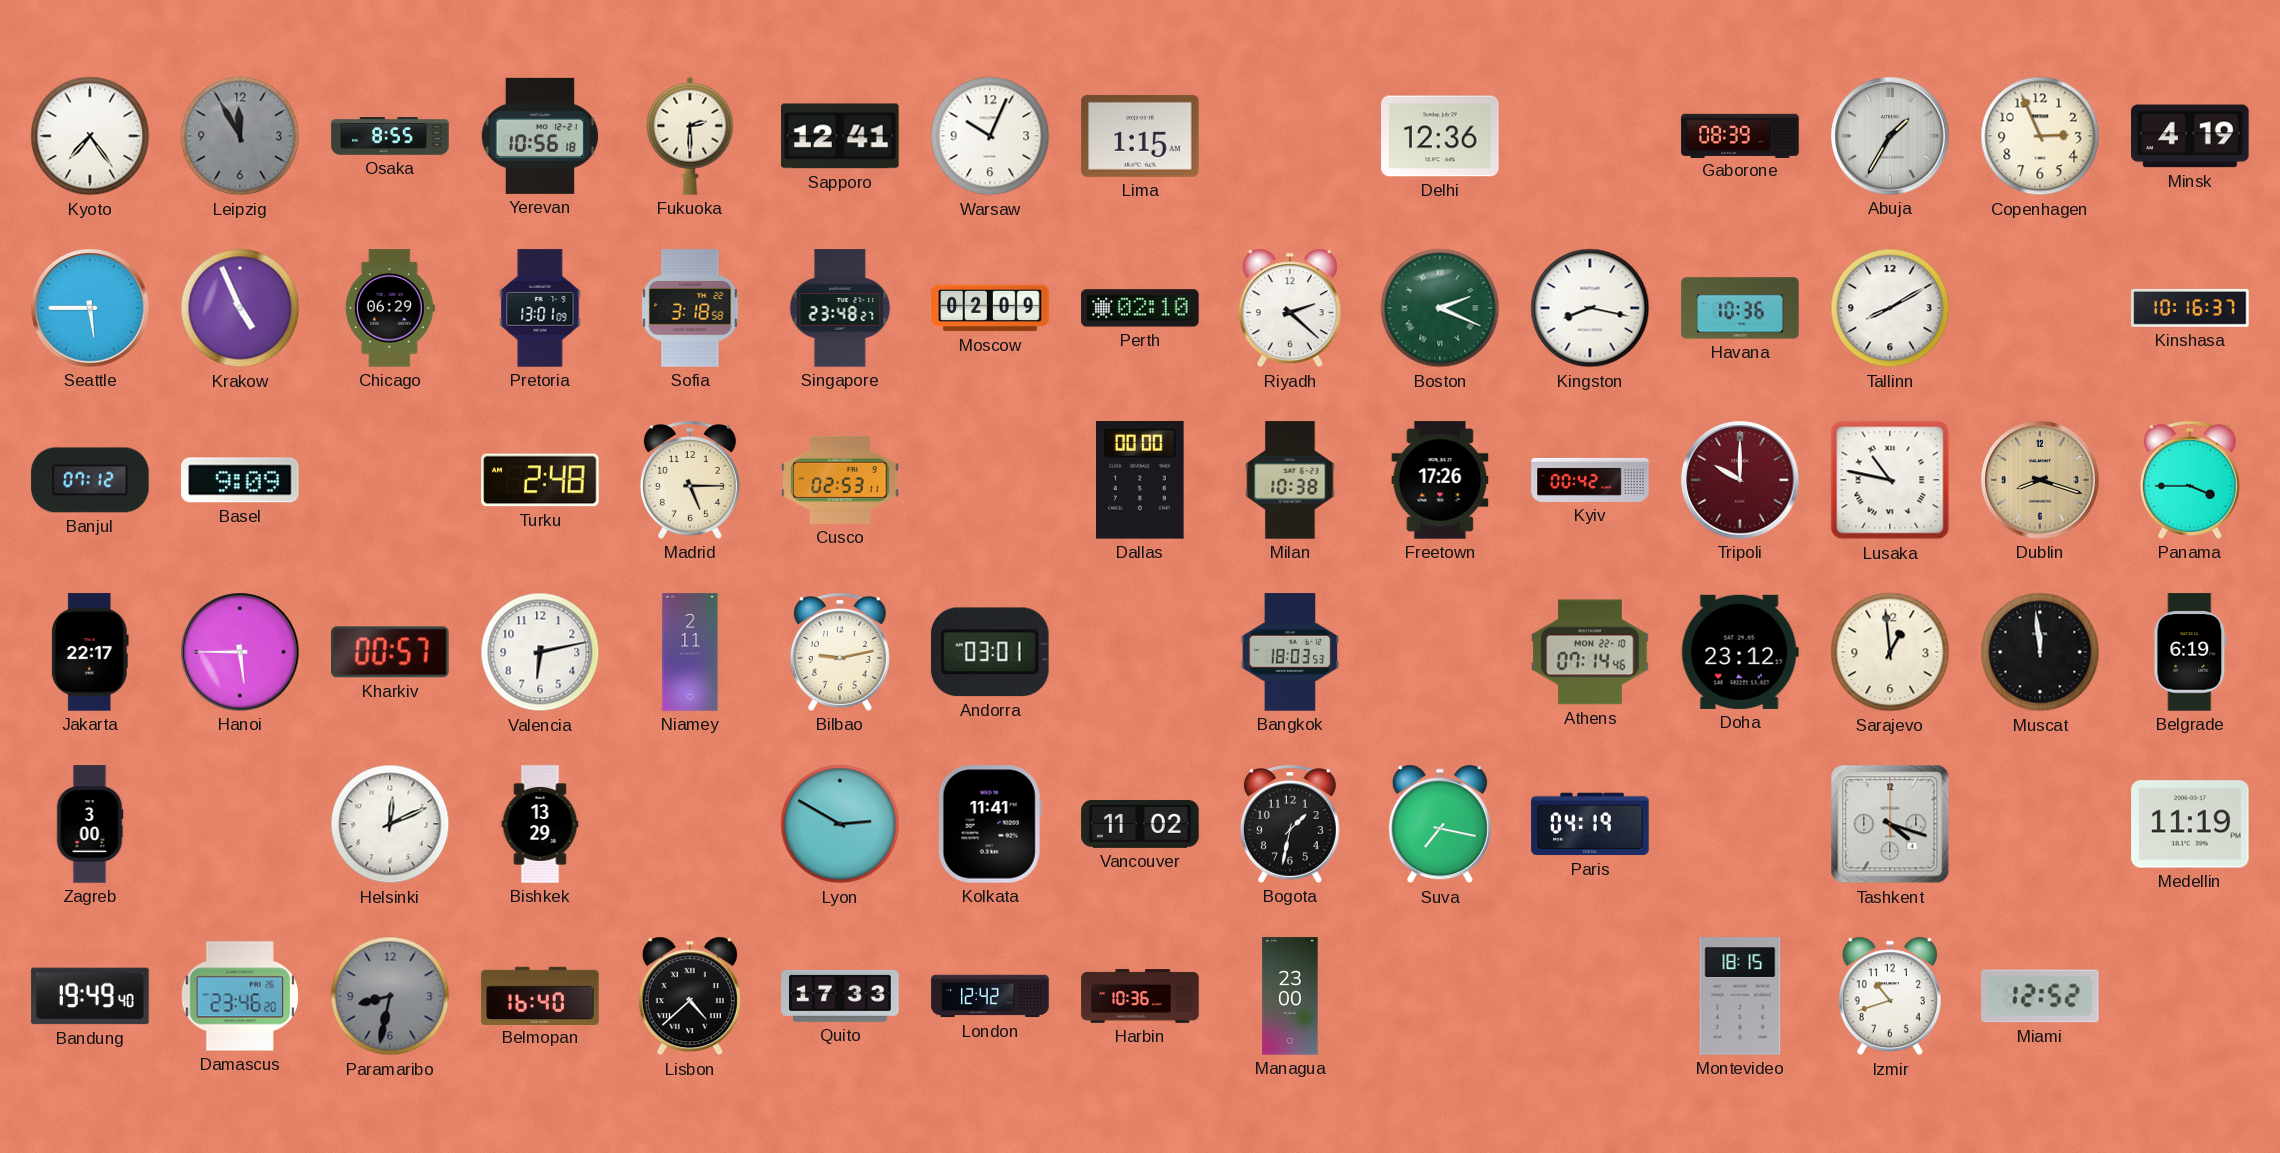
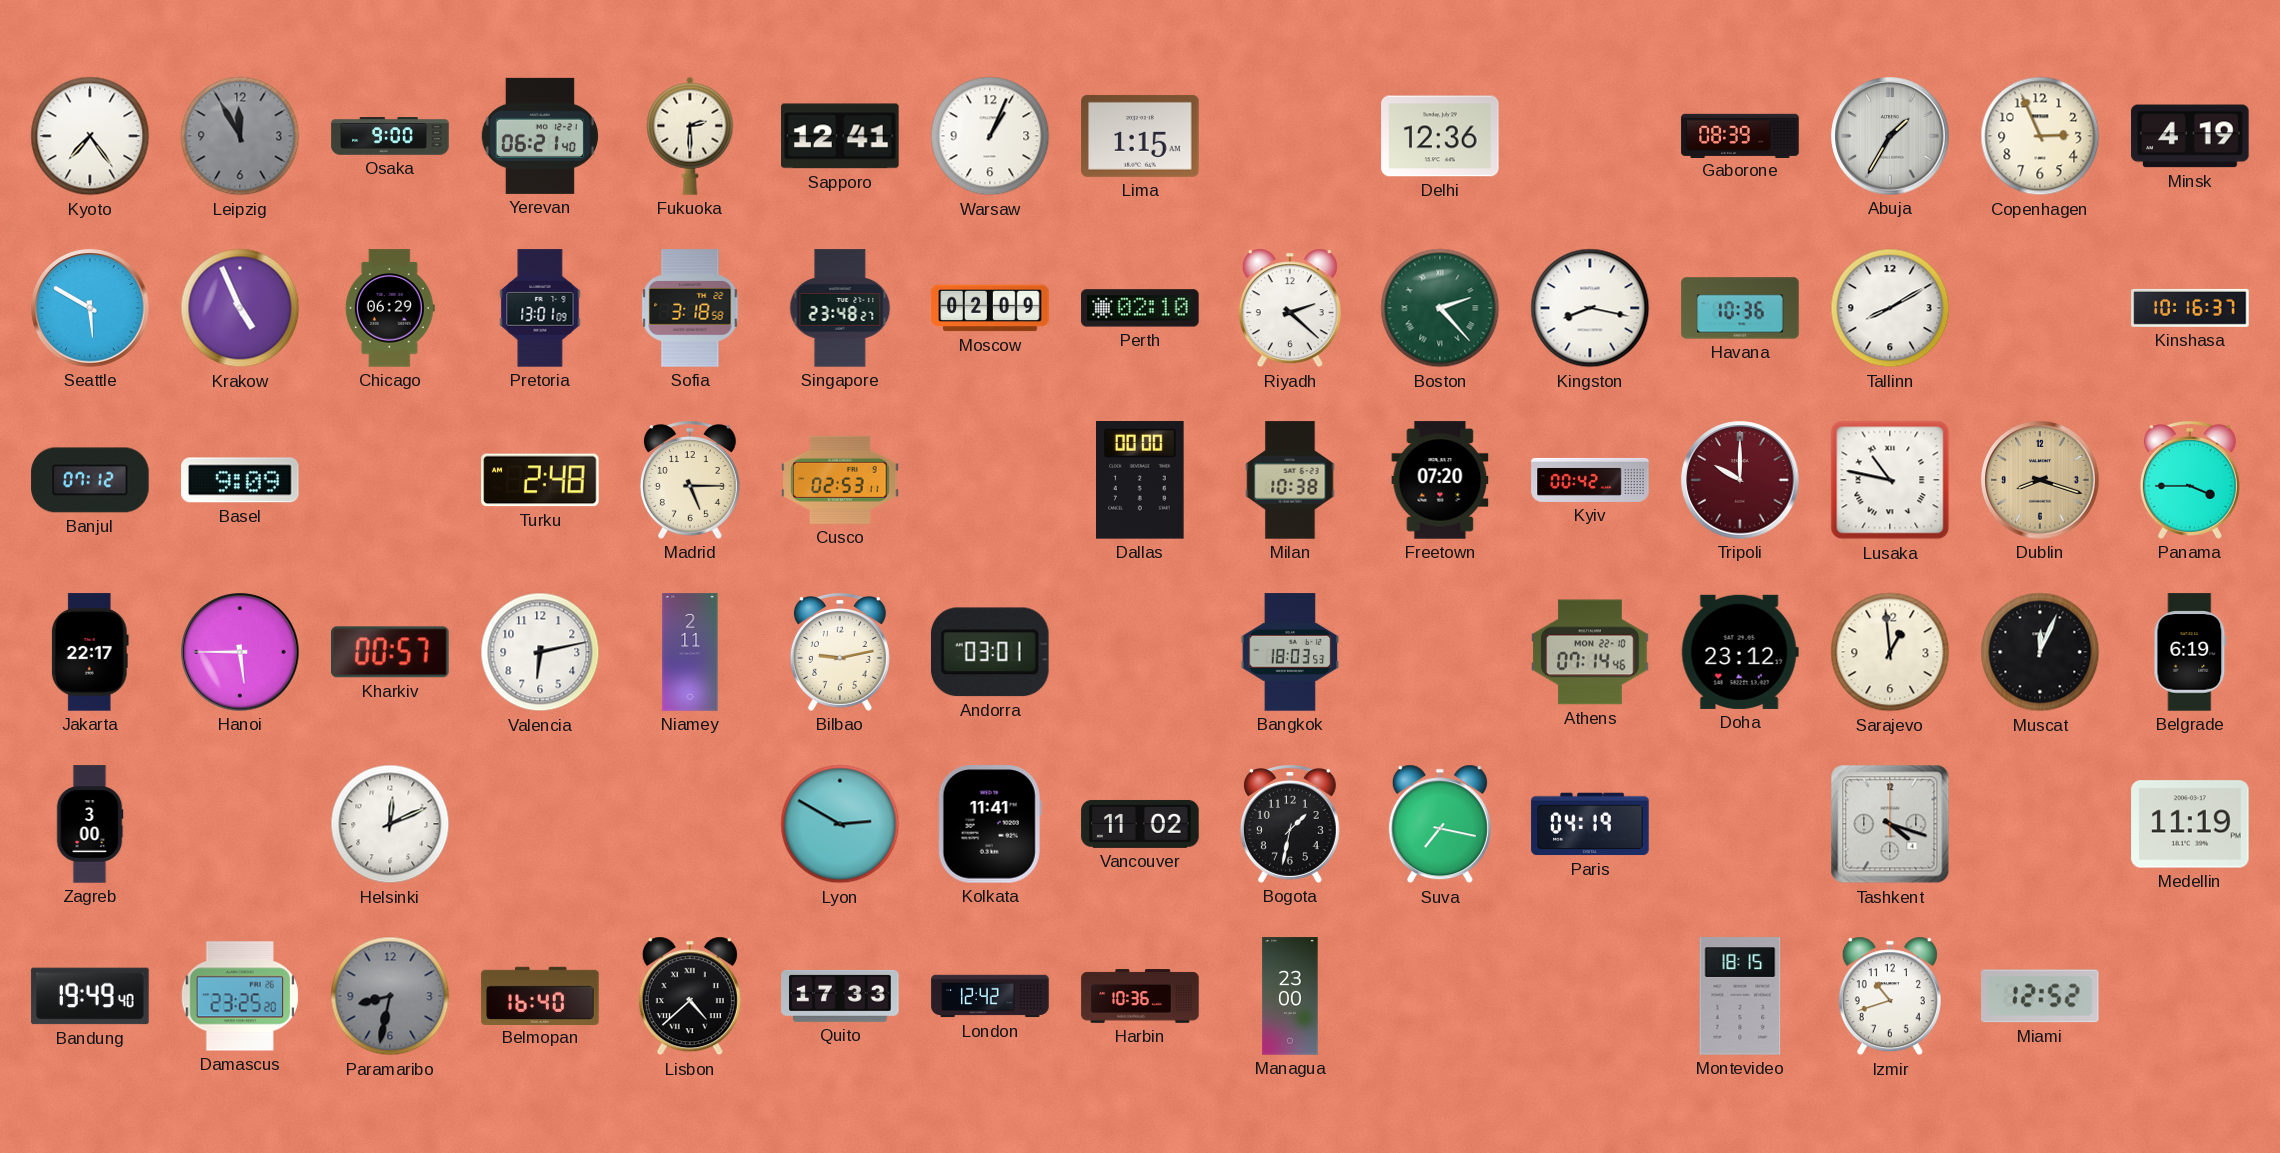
Osaka: 8:55 -> 9:00 (390, 136)
Yerevan: 10:56 -> 06:21 (540, 136)
Warsaw: 10:04 -> 1:04 (990, 136)
Seattle: 5:45 -> 5:50 (90, 308)
Boston: 2:19 -> 2:23 (1440, 308)
Freetown: 17:26 -> 07:20 (1440, 480)
Muscat: 11:59 -> 12:04 (2040, 652)
Bishkek: 13:29 -> none (540, 824)
Damascus: 23:46 -> 23:25 (240, 996)
